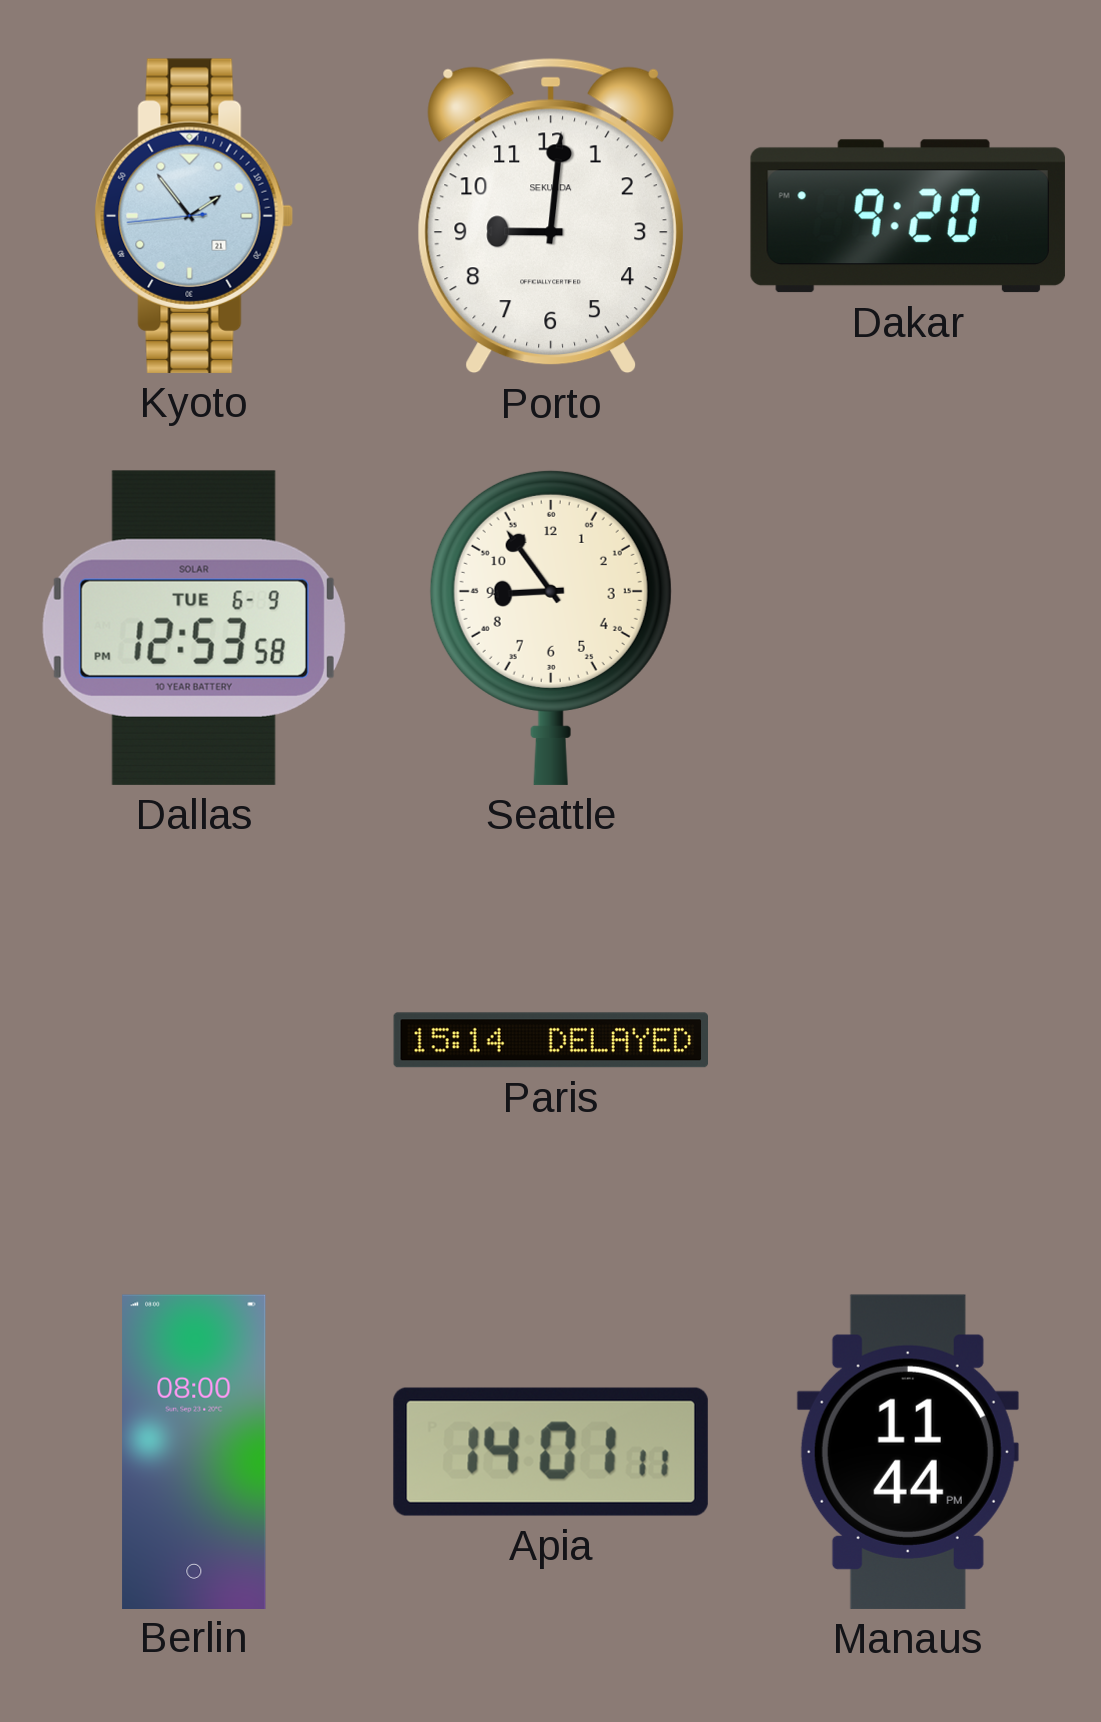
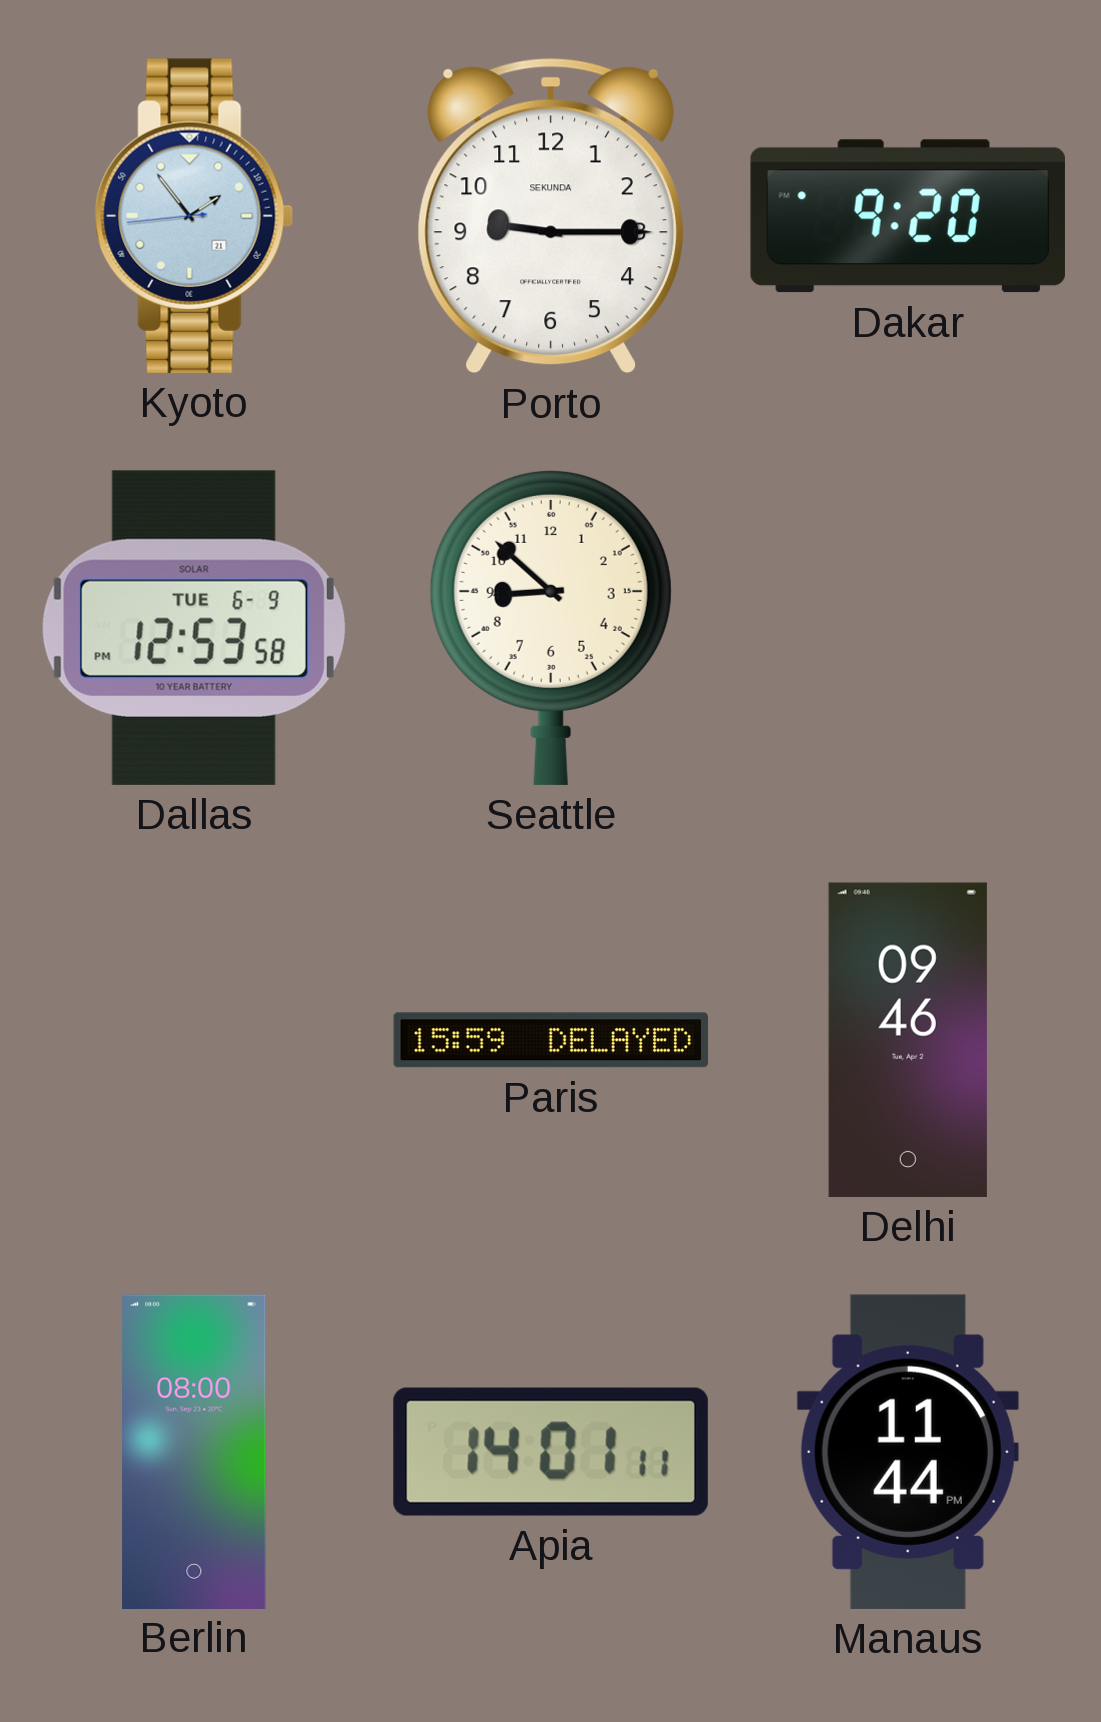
Porto: 9:01 -> 9:15 (551, 216)
Seattle: 8:54 -> 8:52 (551, 627)
Paris: 15:14 -> 15:59 (550, 1040)
Delhi: none -> 09:46 (908, 1040)
